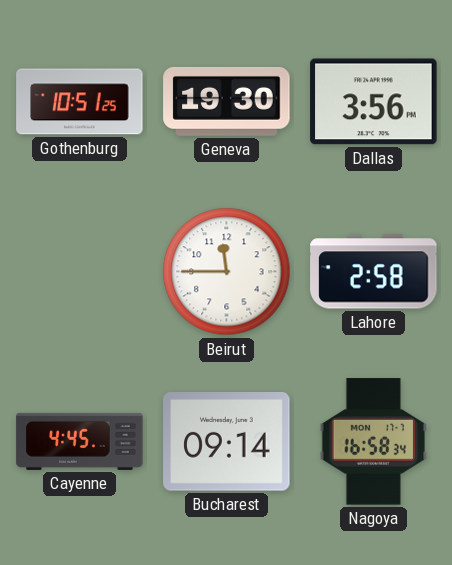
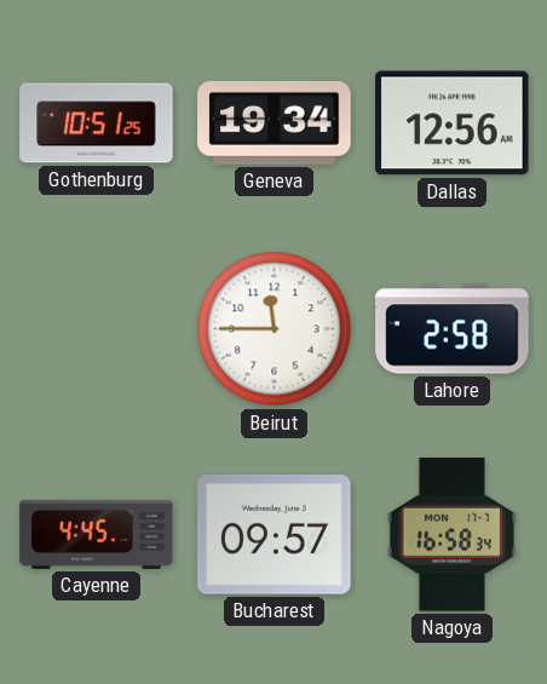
Geneva: 19:30 -> 19:34 (275, 122)
Dallas: 3:56 -> 12:56 (453, 123)
Bucharest: 09:14 -> 09:57 (275, 535)
